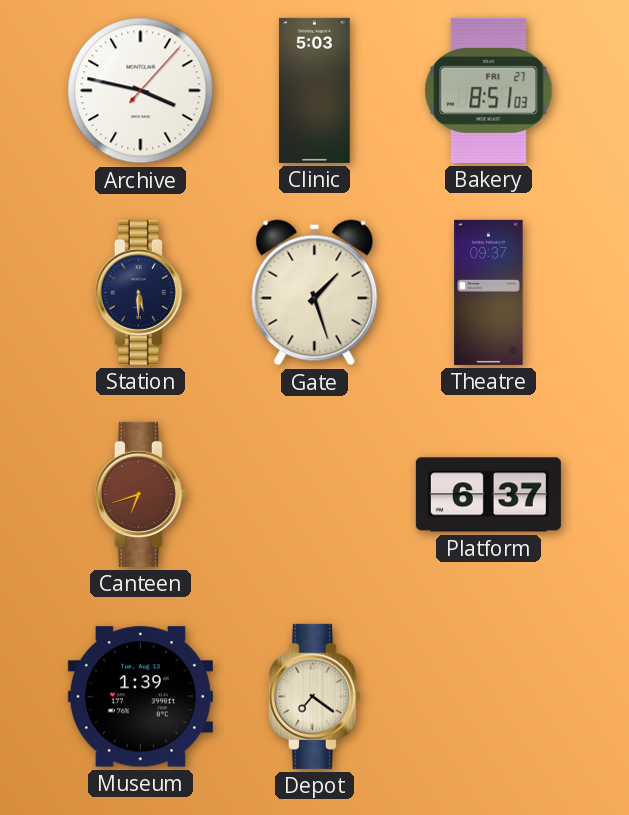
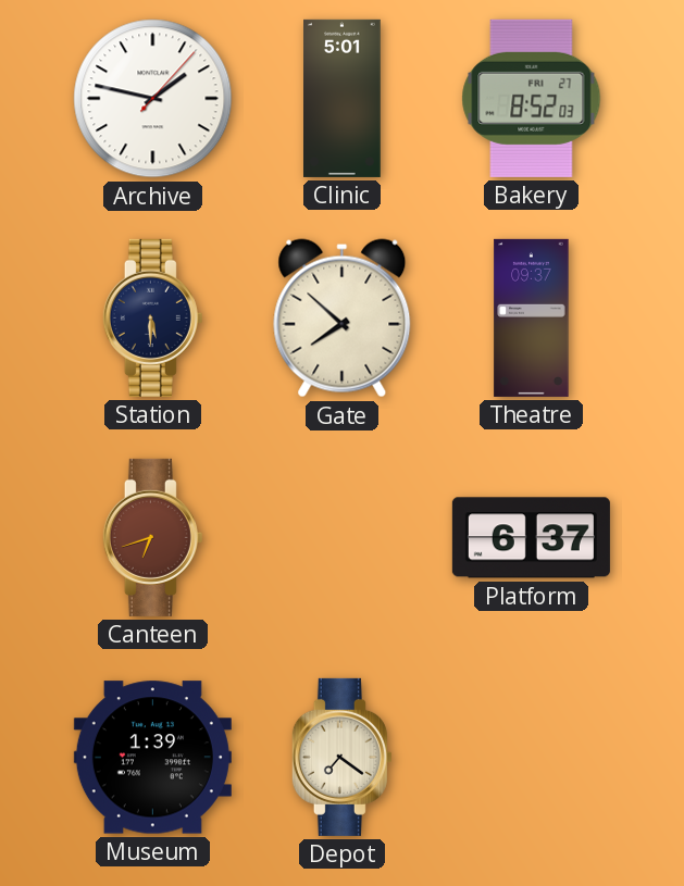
Archive: 3:47 -> 1:47 (153, 99)
Clinic: 5:03 -> 5:01 (343, 98)
Bakery: 8:51 -> 8:52 (532, 98)
Gate: 1:27 -> 7:52 (343, 319)
